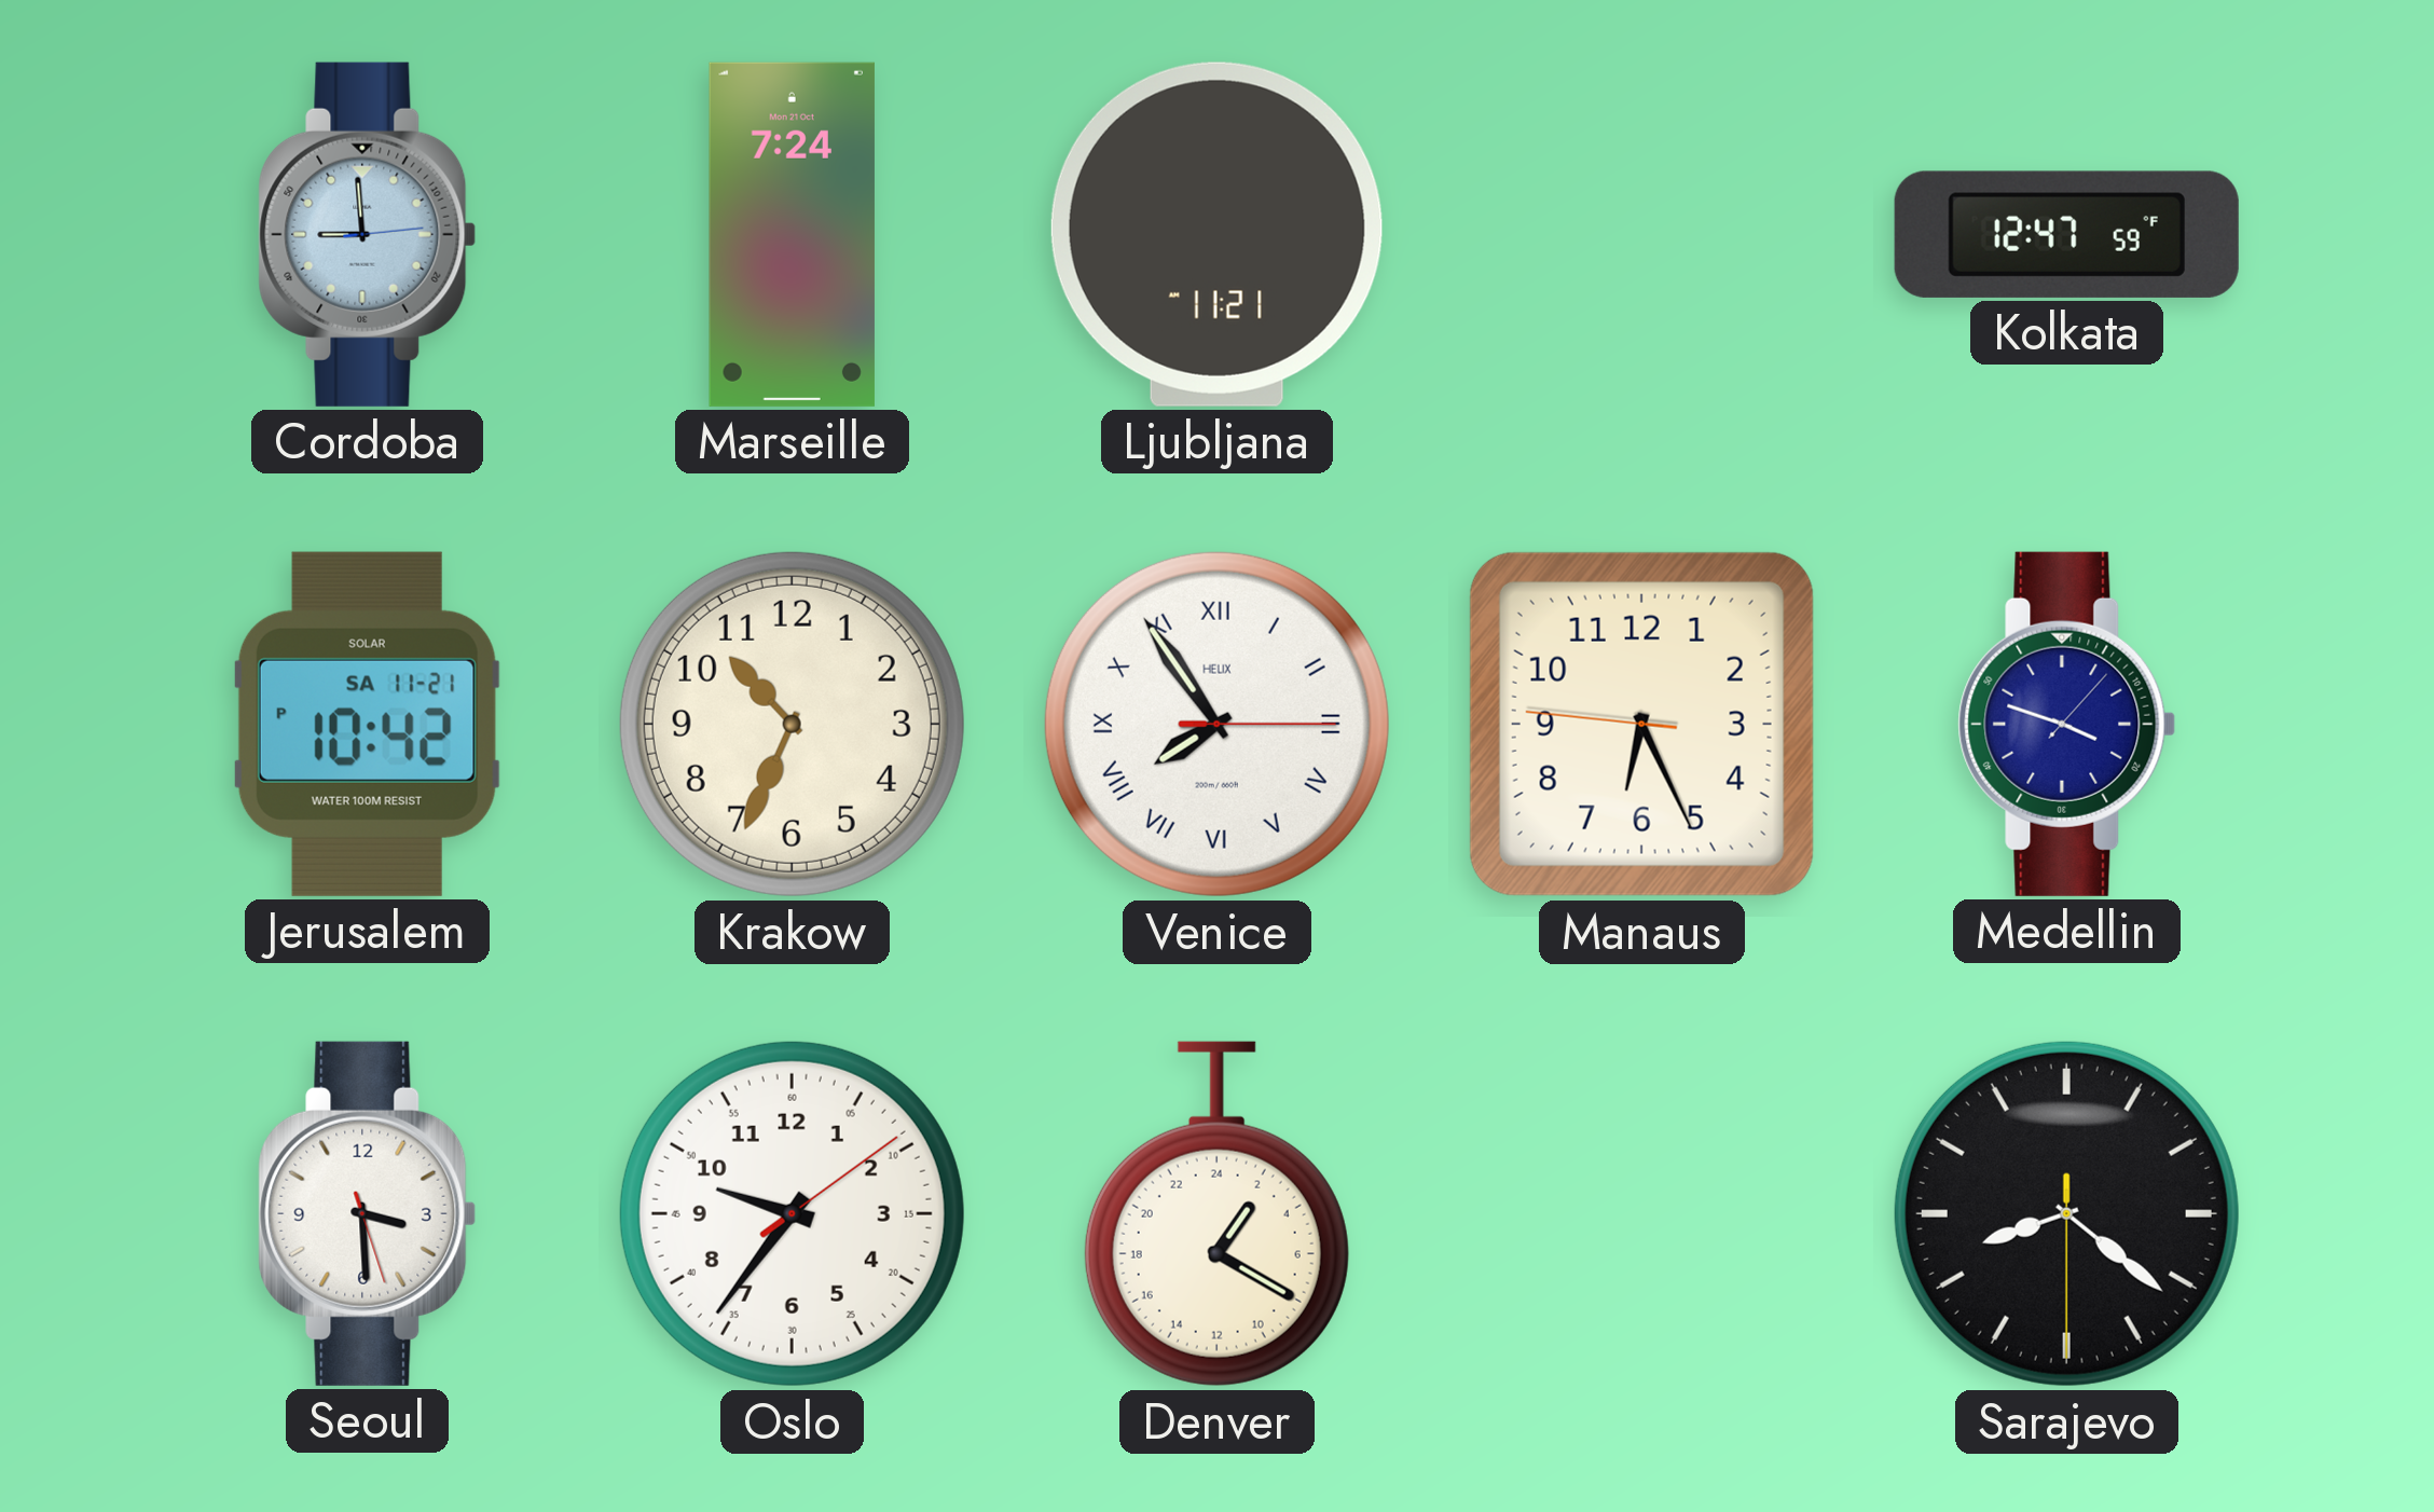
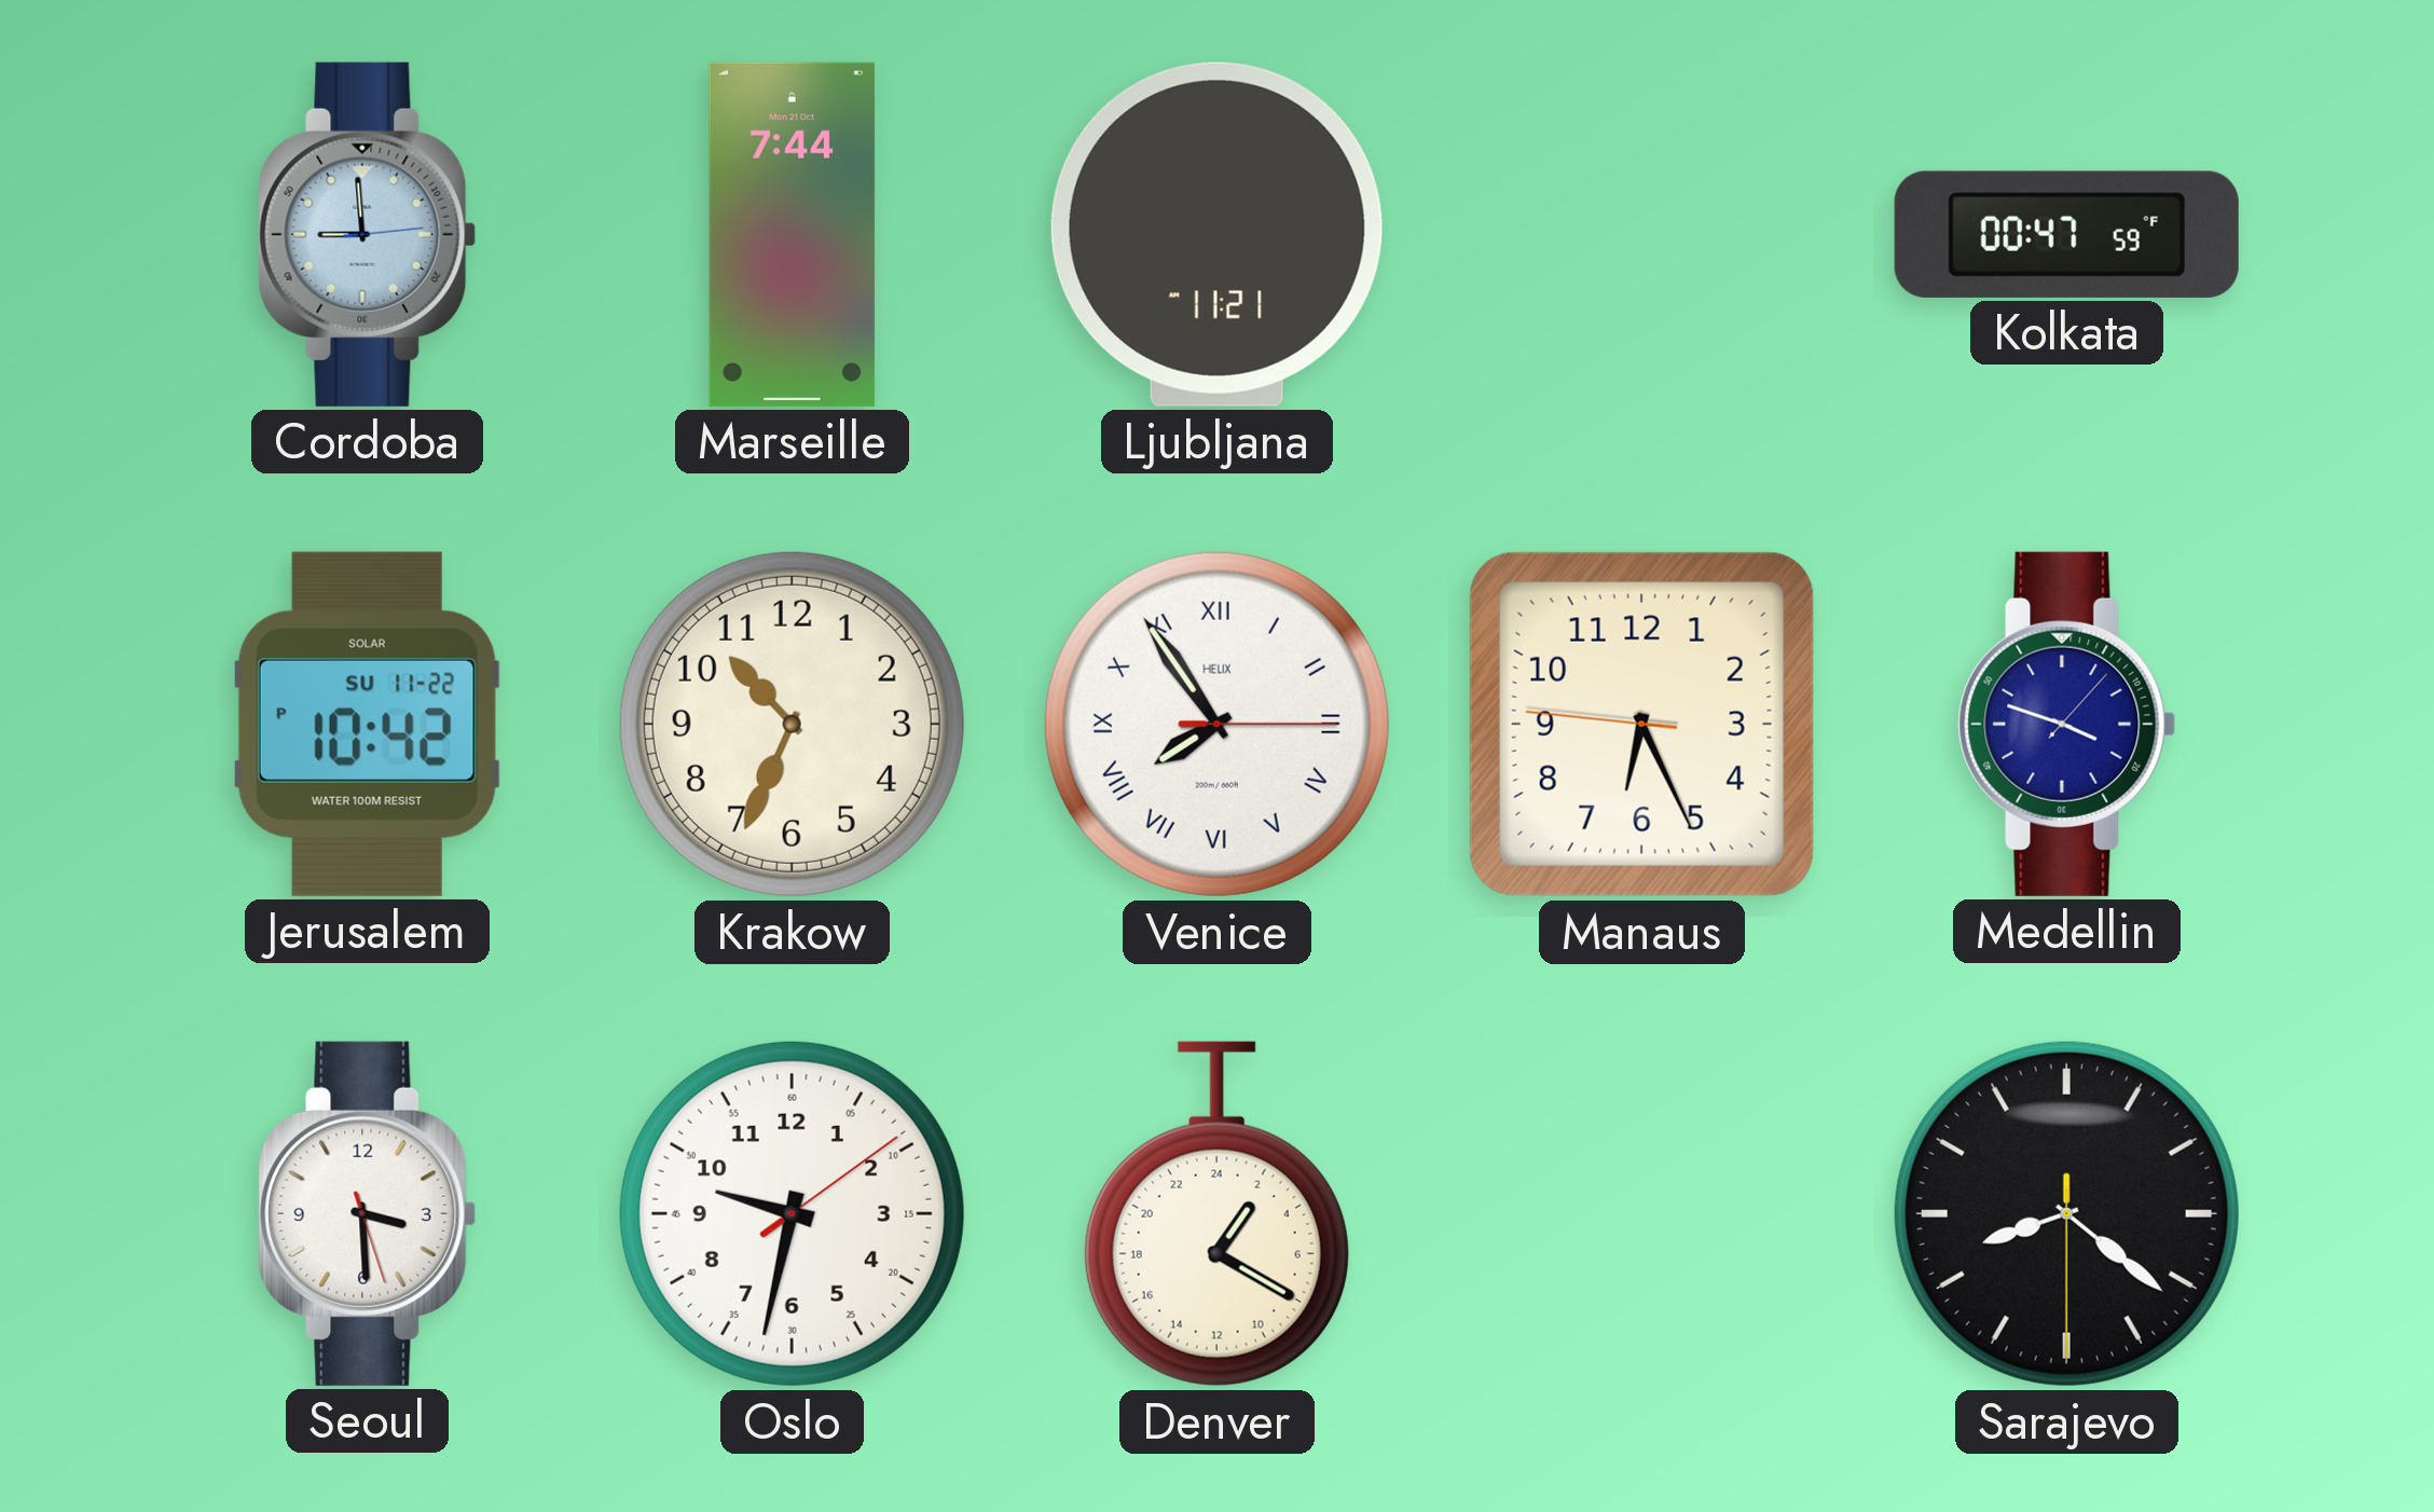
Marseille: 7:24 -> 7:44 (792, 234)
Kolkata: 12:47 -> 00:47 (2066, 234)
Jerusalem date: SA 11-21 -> SU 11-22 (367, 724)
Oslo: 9:36 -> 9:32 (792, 1213)
